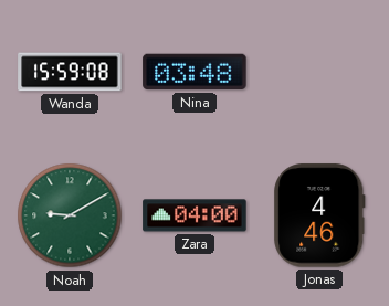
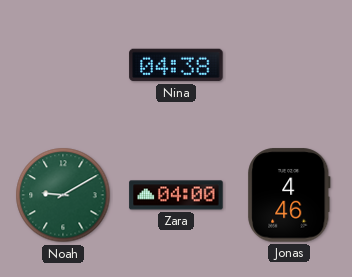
Wanda: 15:59 -> none (70, 72)
Nina: 03:48 -> 04:38 (176, 65)
